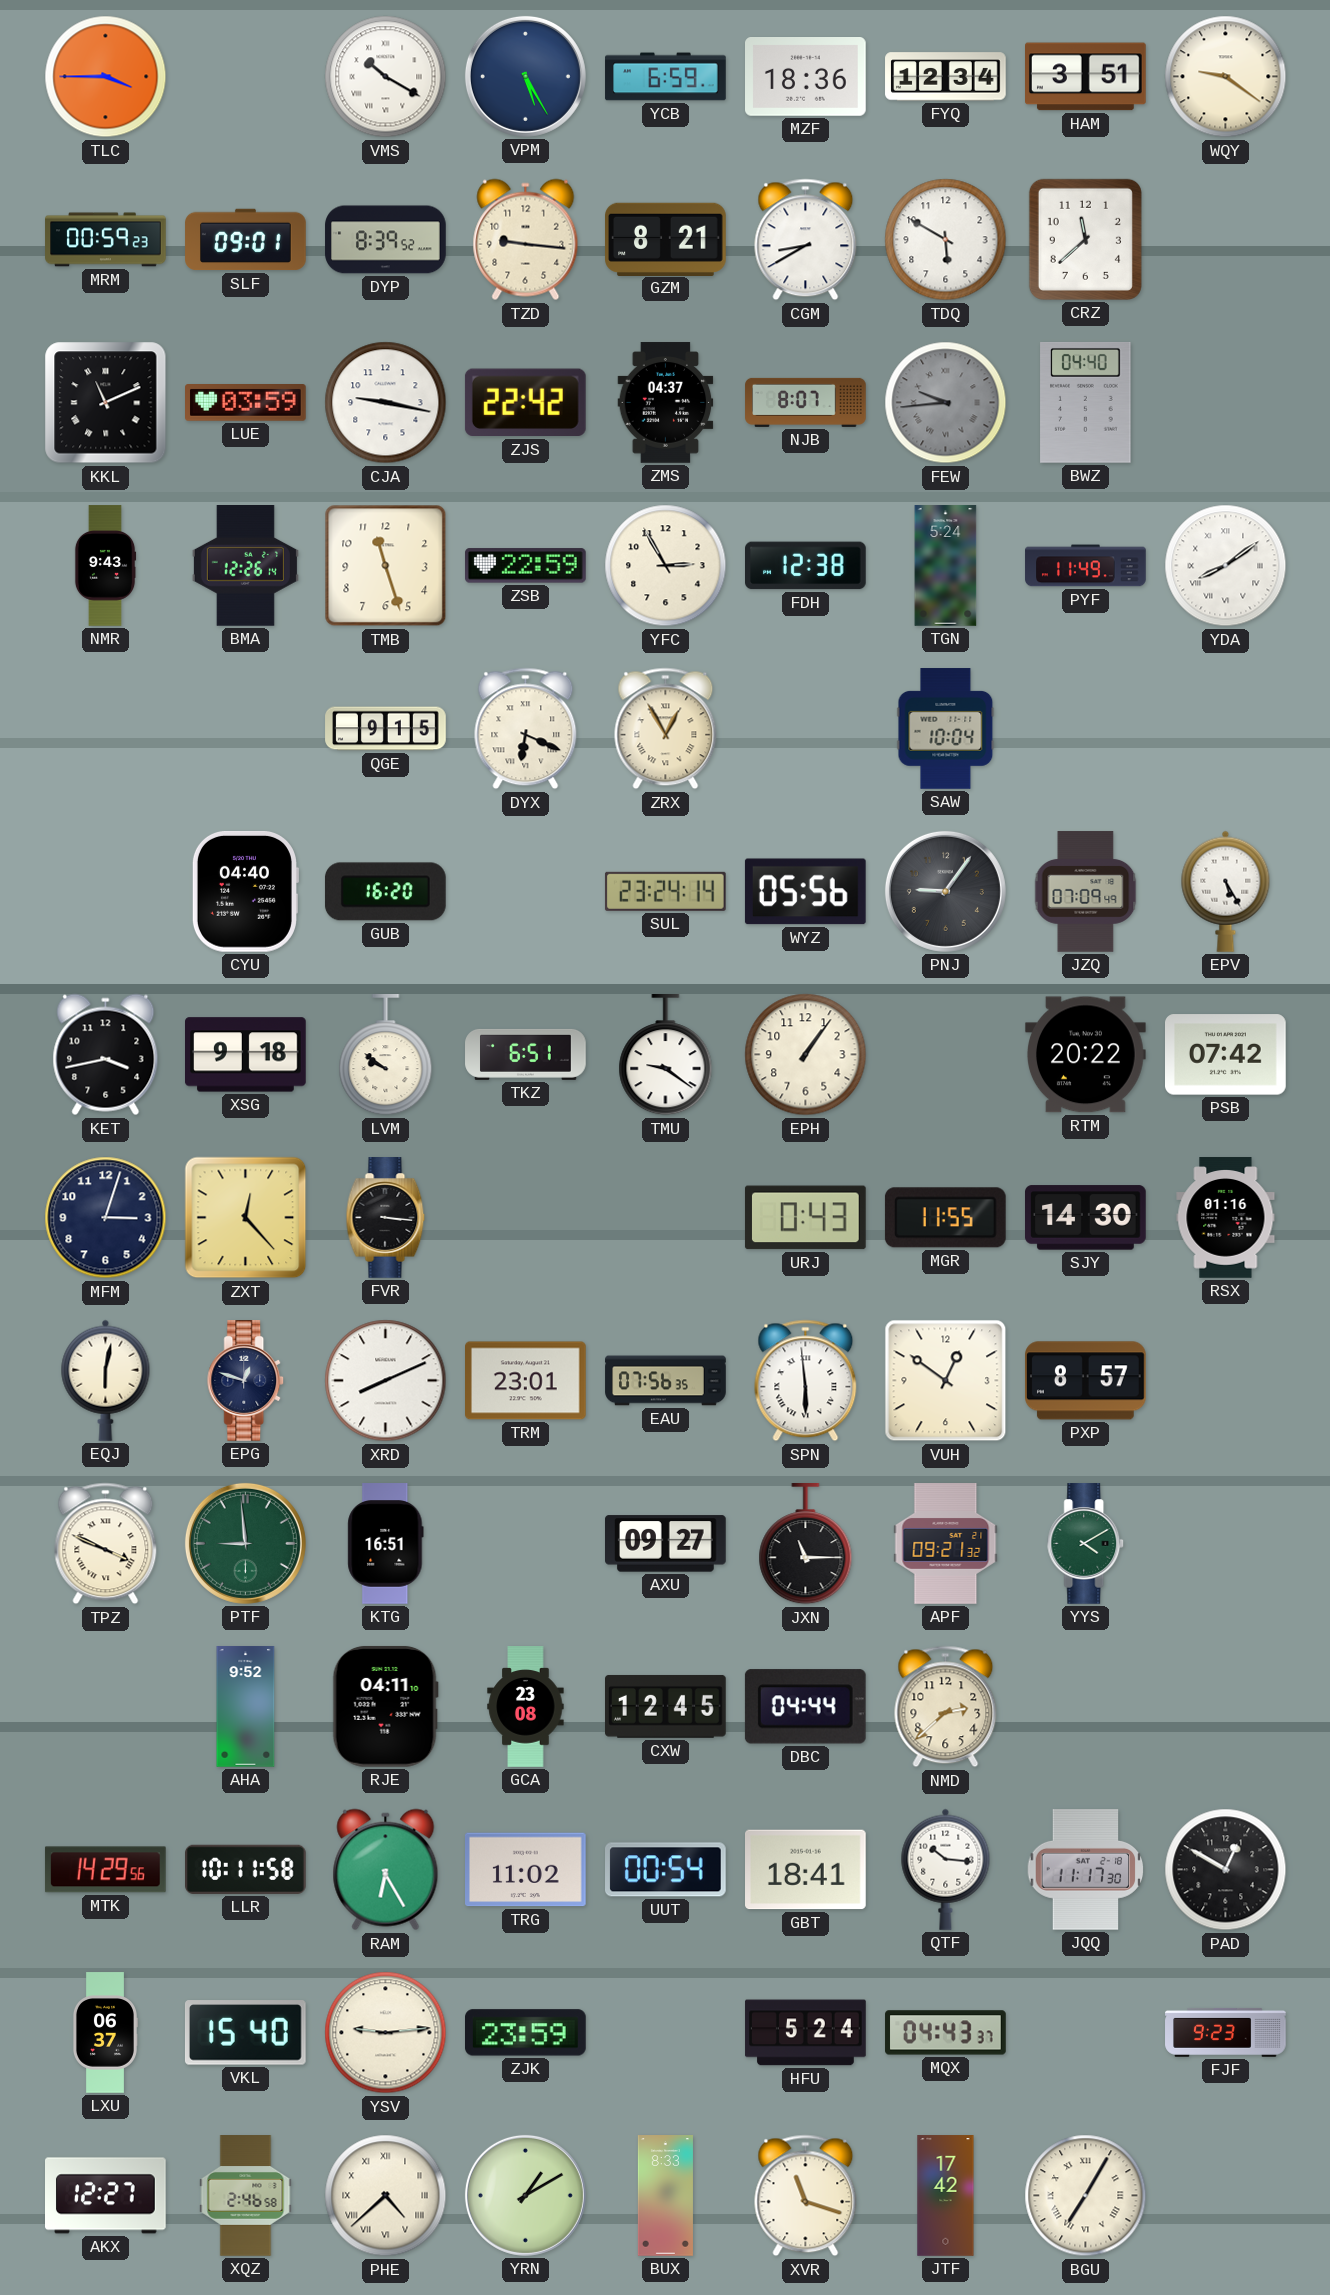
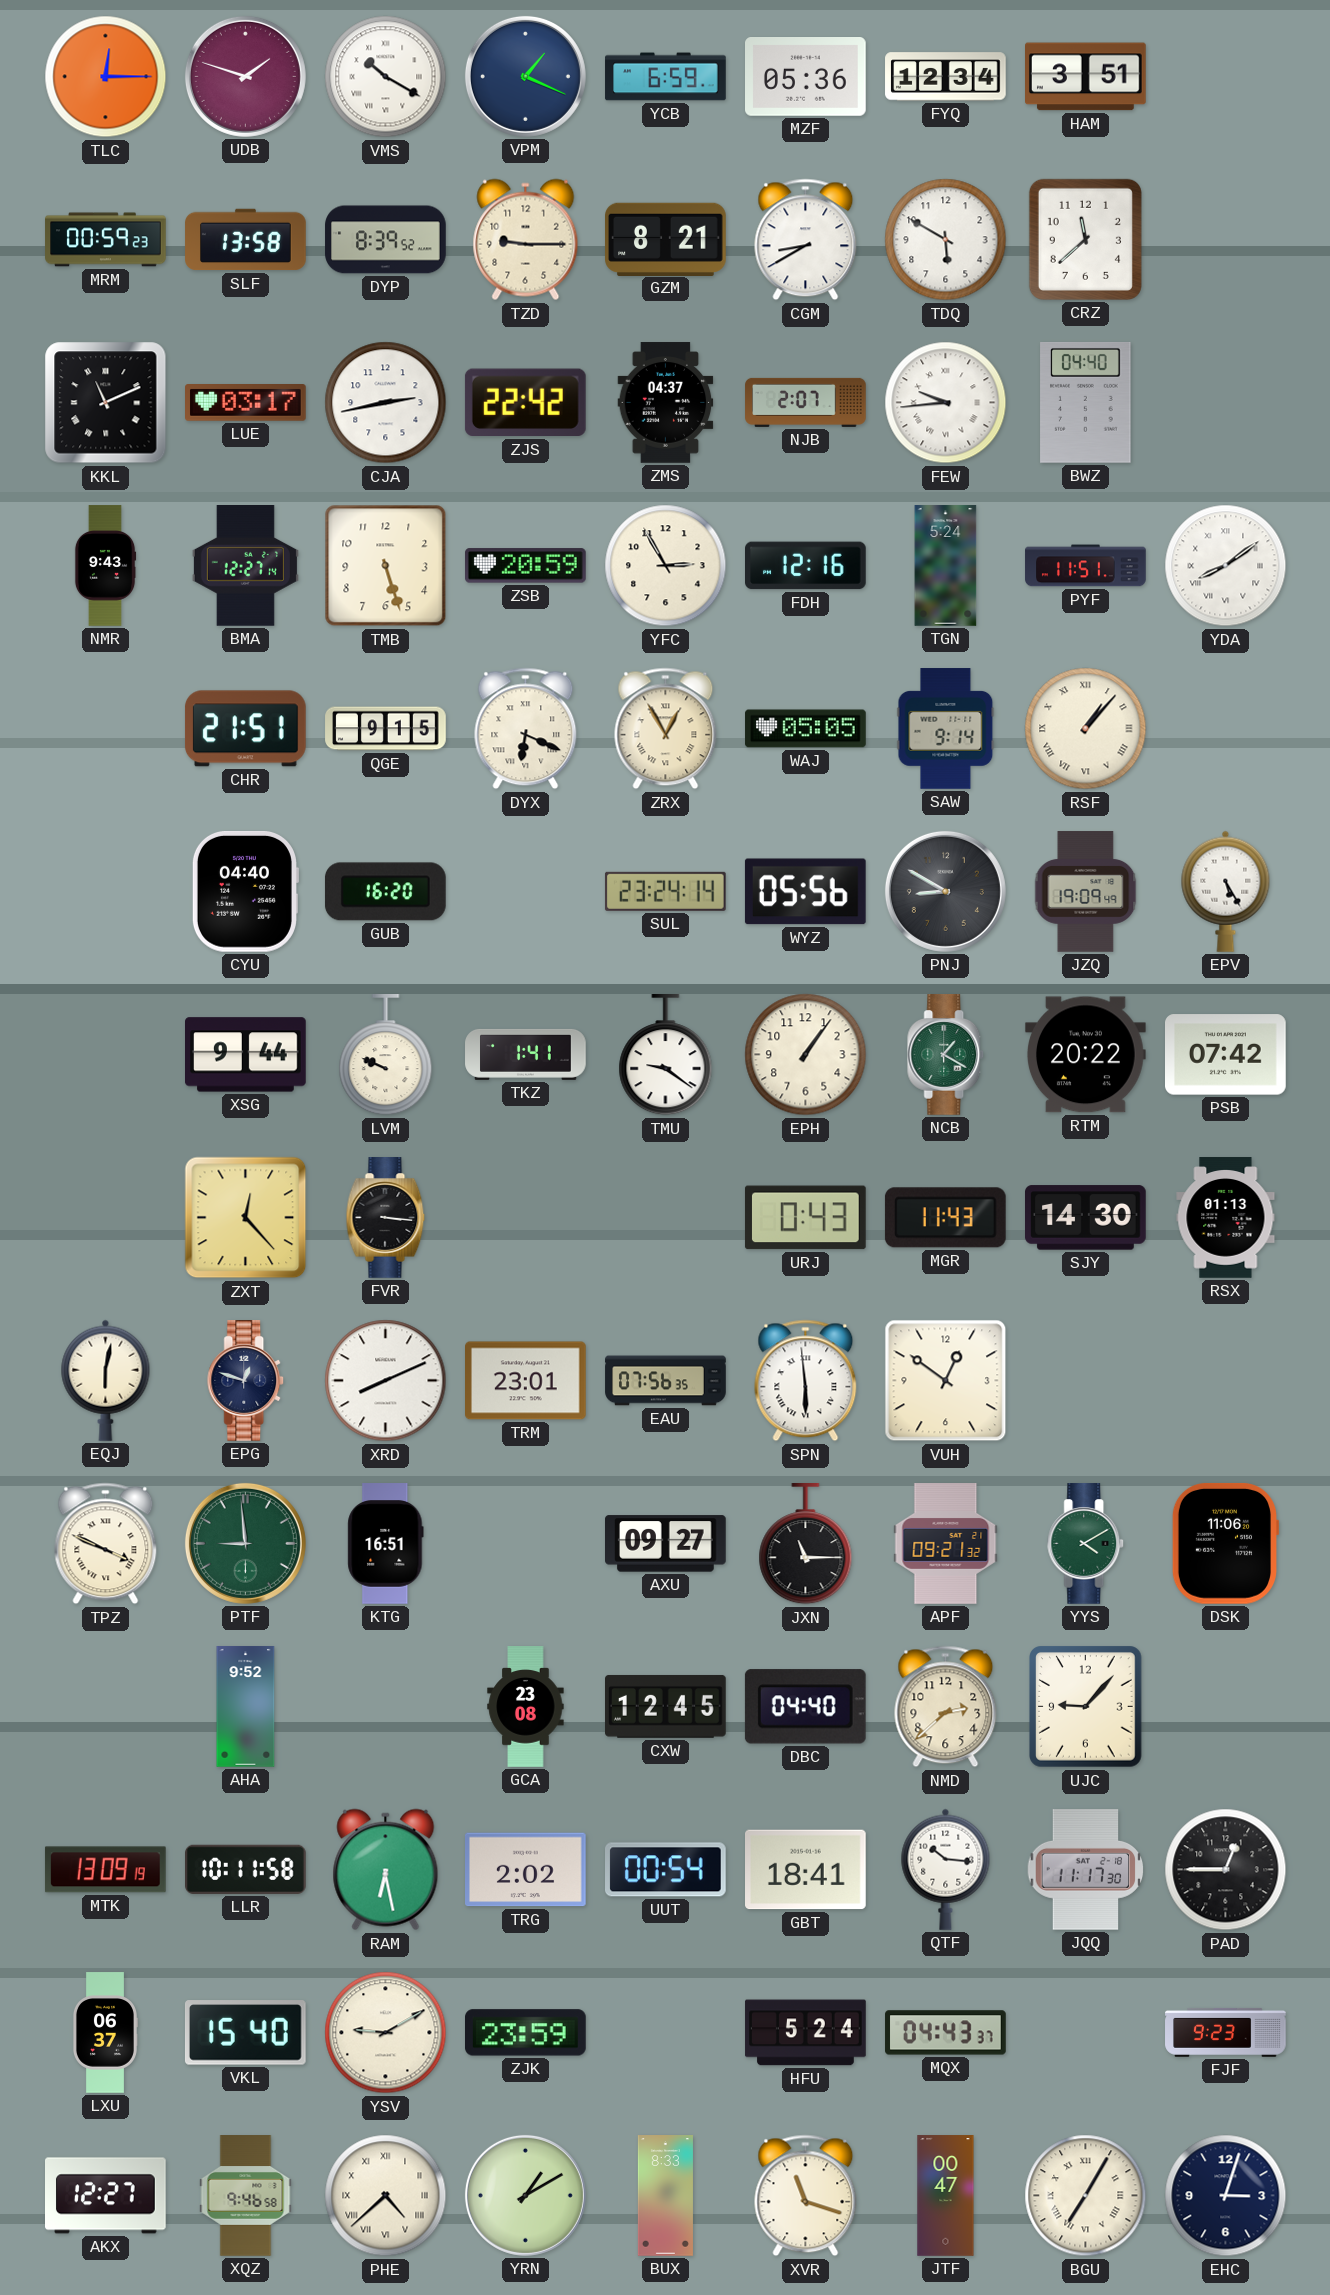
TLC: 3:45 -> 12:15 (106, 77)
UDB: none -> 1:48 (245, 76)
VPM: 5:25 -> 1:19 (525, 76)
MZF: 18:36 -> 05:36 (806, 77)
WQY: 9:21 -> none (1226, 77)
SLF: 09:01 -> 13:58 (246, 240)
TZD: 9:16 -> 9:15 (526, 240)
LUE: 03:59 -> 03:17 (246, 403)
CJA: 9:17 -> 2:43 (386, 403)
NJB: 8:07 -> 2:07 (806, 402)
FEW dial: grey -> white (946, 403)
BMA: 12:26 -> 12:27 (245, 566)
TMB: 11:27 -> 5:27 (386, 566)
ZSB: 22:59 -> 20:59 (526, 566)
FDH: 12:38 -> 12:16 (806, 566)
PYF: 11:49 -> 11:51 (1086, 566)
CHR: none -> 21:51 (245, 729)
WAJ: none -> 05:05 (806, 729)
SAW: 10:04 -> 9:14 (946, 729)
RSF: none -> 1:07 (1086, 729)
PNJ: 9:06 -> 8:50 (945, 891)
JZQ: 07:09 -> 19:09 (1086, 892)
KET: 3:43 -> none (106, 1055)
XSG: 9:18 -> 9:44 (246, 1055)
LVM: 9:51 -> 9:49 (386, 1056)
TKZ: 6:51 -> 1:41 (526, 1054)
NCB: none -> 1:20 (946, 1055)
MFM: 3:03 -> none (106, 1218)
MGR: 11:55 -> 11:43 (945, 1218)
RSX: 01:16 -> 01:13 (1226, 1218)
PXP: 8:57 -> none (1086, 1381)
DSK: none -> 11:06 (1225, 1543)
RJE: 04:11 -> none (385, 1706)
DBC: 04:44 -> 04:40 (805, 1707)
UJC: none -> 9:07 (1086, 1707)
MTK: 14:29 -> 13:09 (105, 1870)
RAM: 6:25 -> 6:28 (386, 1870)
TRG: 11:02 -> 2:02 (526, 1870)
PAD: 12:50 -> 12:45 (1226, 1870)
YSV: 9:14 -> 9:10 (386, 2033)
XQZ: 2:46 -> 9:46 (246, 2196)
JTF: 17:42 -> 00:47 (946, 2196)
EHC: none -> 3:03 (1226, 2196)
